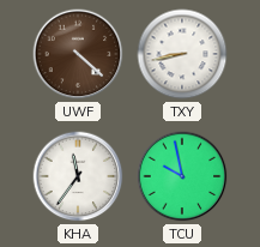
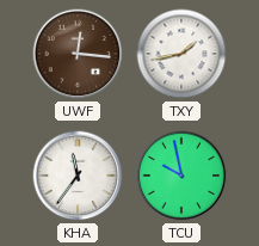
UWF: 4:22 -> 12:16 (78, 54)
TXY: 8:43 -> 1:43 (181, 54)
